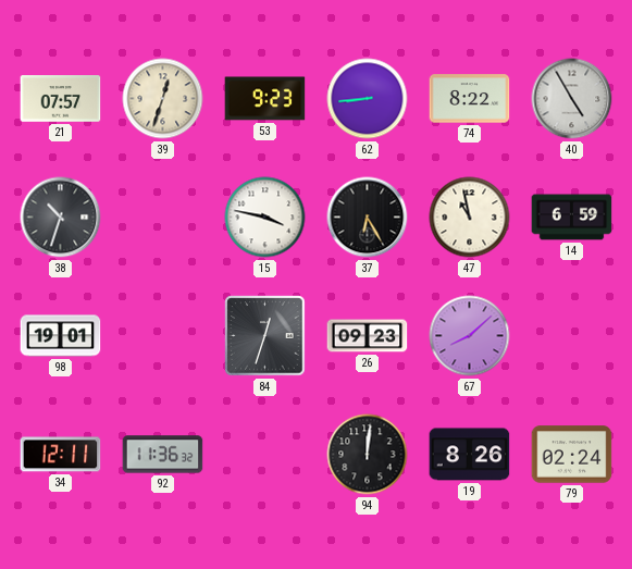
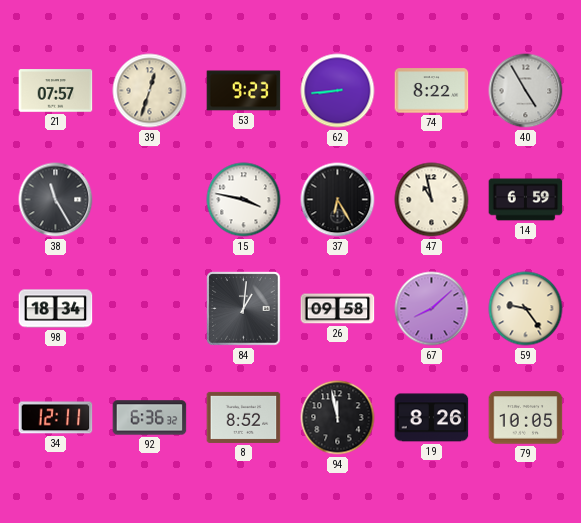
38: 10:33 -> 11:25 (56, 200)
98: 19:01 -> 18:34 (56, 309)
84: 12:33 -> 1:01 (244, 309)
26: 09:23 -> 09:58 (338, 309)
59: none -> 9:24 (526, 309)
92: 11:36 -> 6:36 (150, 418)
8: none -> 8:52 (244, 417)
94: 12:01 -> 11:58 (338, 418)
79: 02:24 -> 10:05 (526, 418)
